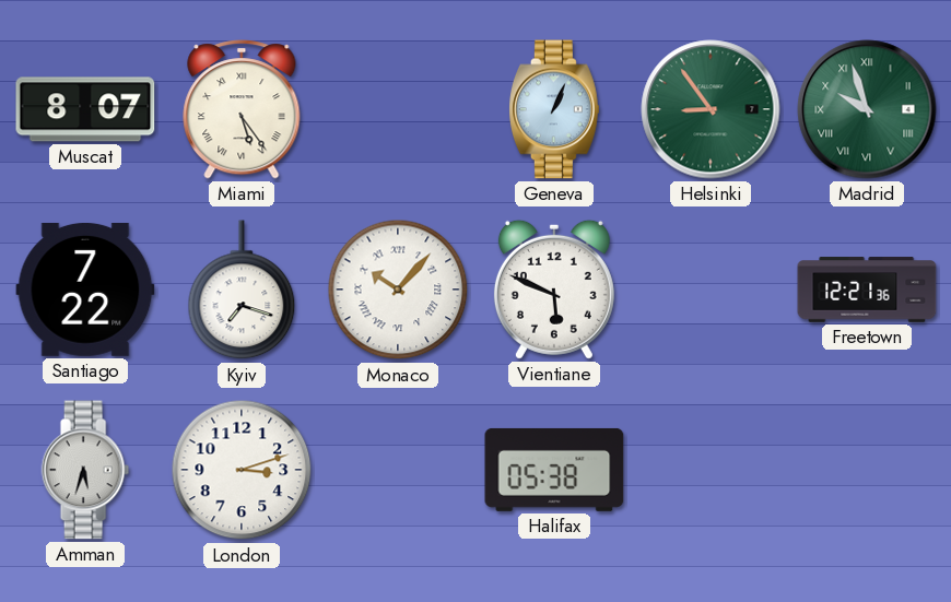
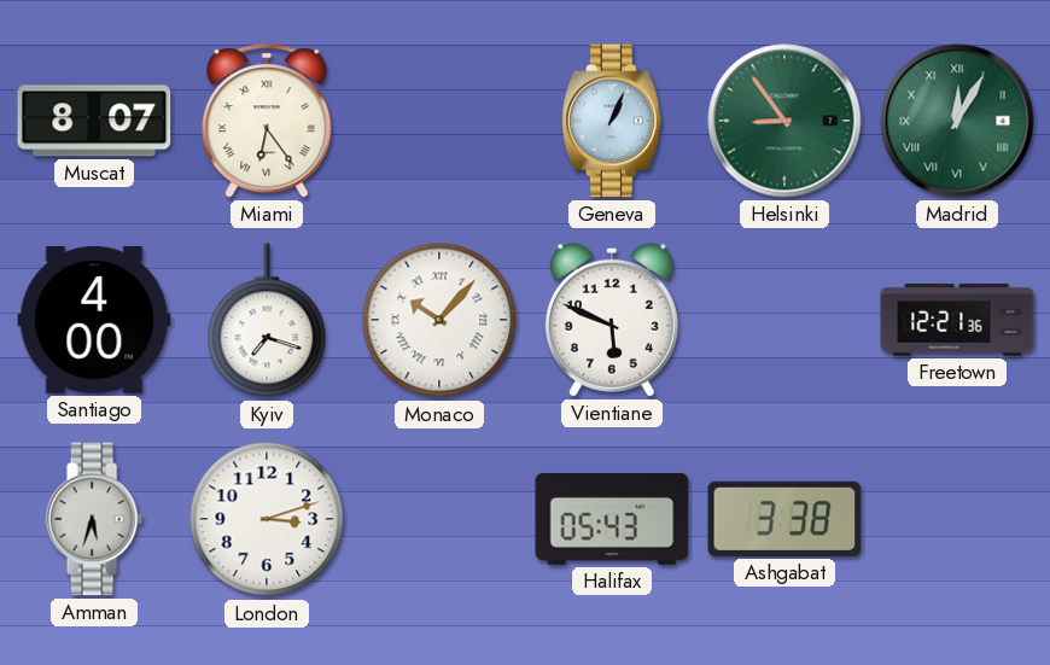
Miami: 5:24 -> 6:24 (267, 121)
Madrid: 9:57 -> 12:05 (957, 121)
Santiago: 7:22 -> 4:00 (94, 320)
Halifax: 05:38 -> 05:43 (612, 519)
Ashgabat: none -> 3:38 (784, 519)
